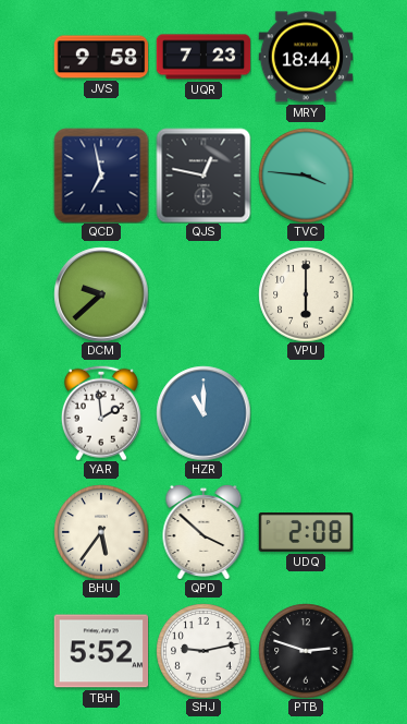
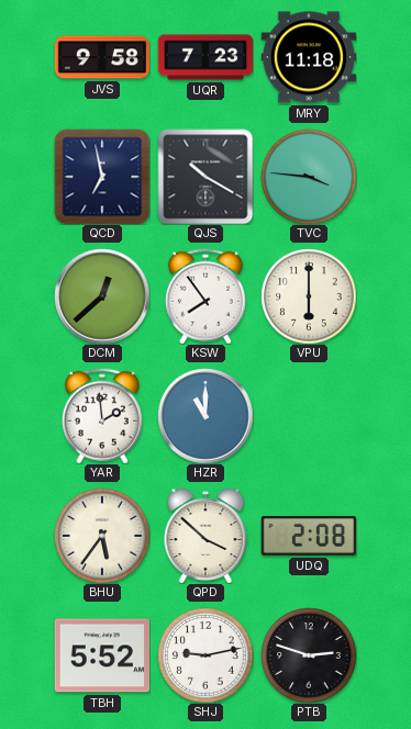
MRY: 18:44 -> 11:18 (309, 57)
QJS: 12:47 -> 10:20 (205, 177)
DCM: 9:38 -> 12:38 (102, 296)
KSW: none -> 7:54 (205, 296)
